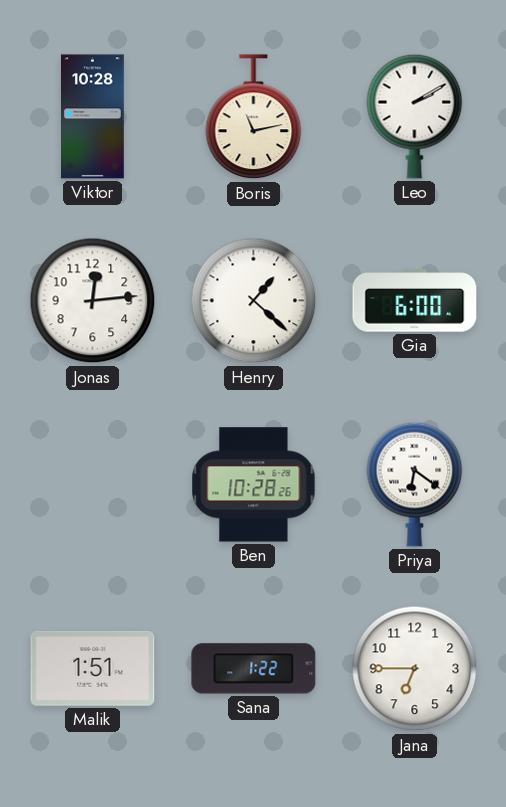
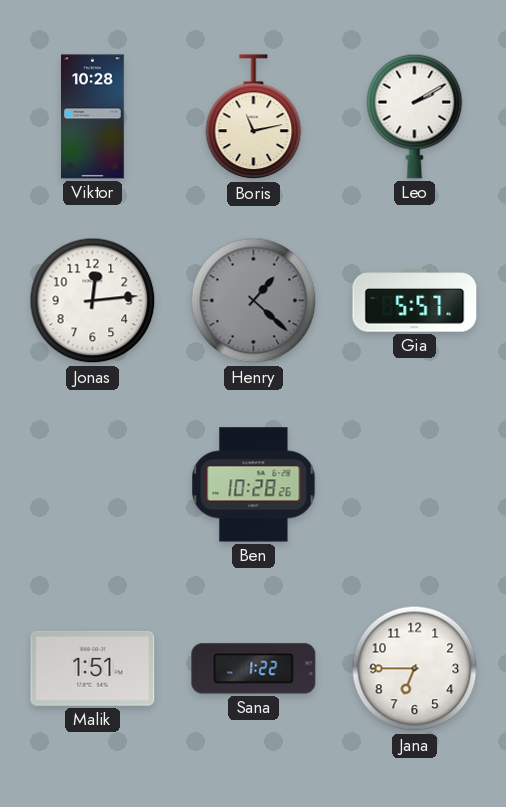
Henry dial: white -> grey (254, 301)
Gia: 6:00 -> 5:57 (415, 301)
Priya: 6:21 -> none (415, 484)
